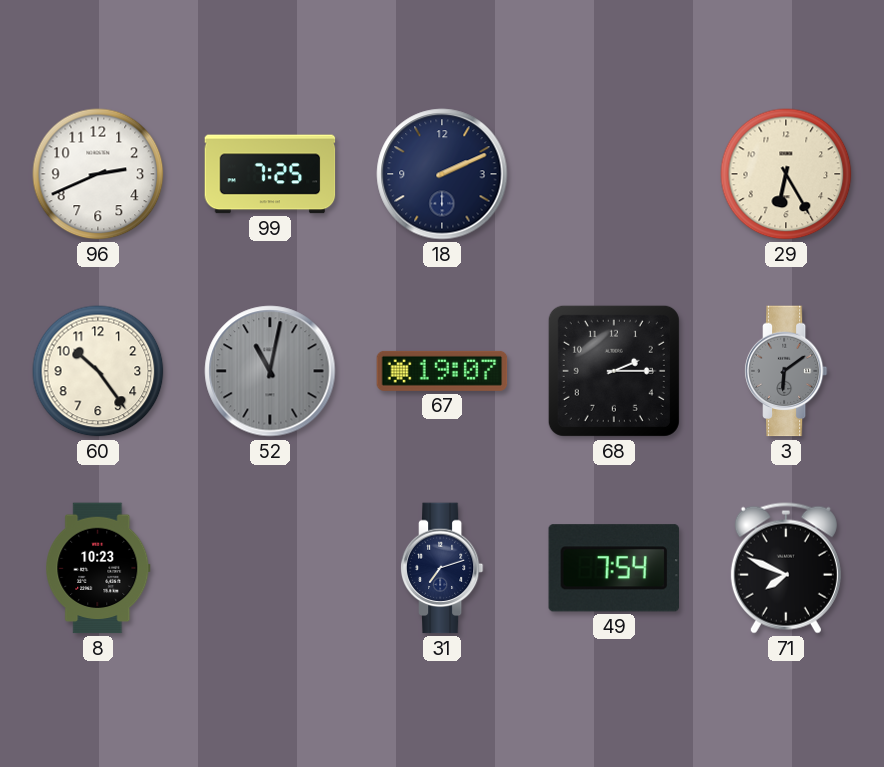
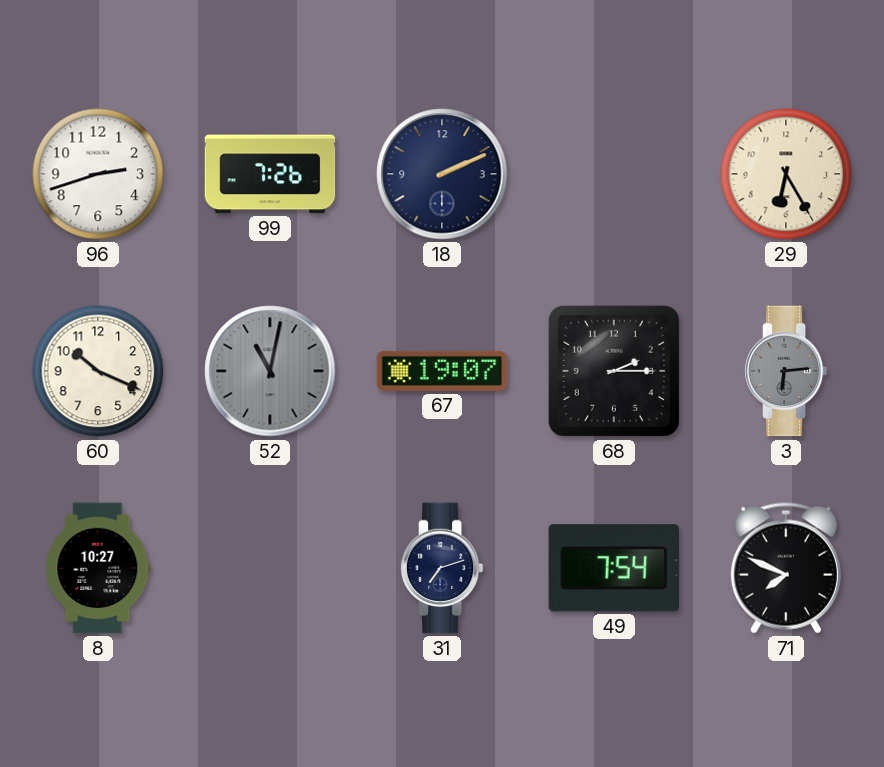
96: 2:41 -> 2:42 (98, 174)
99: 7:25 -> 7:26 (270, 174)
60: 10:24 -> 10:19 (98, 371)
3: 6:09 -> 6:14 (786, 371)
8: 10:23 -> 10:27 (98, 568)
